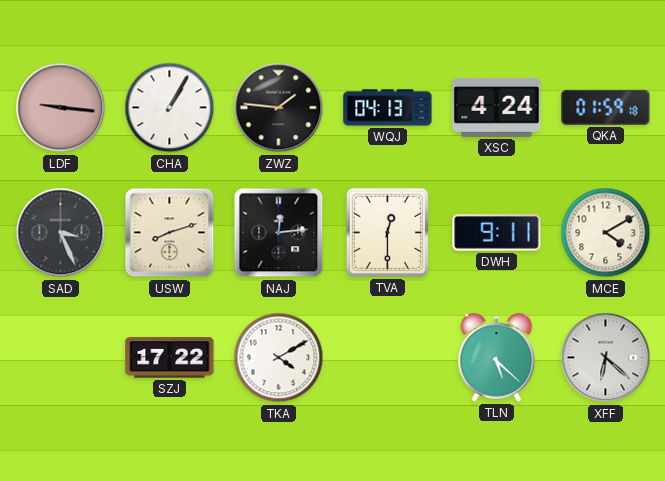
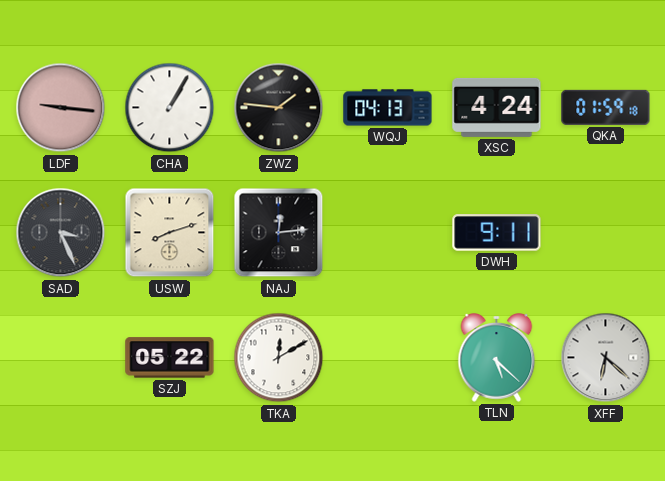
TVA: 12:30 -> none (387, 232)
MCE: 4:10 -> none (606, 233)
SZJ: 17:22 -> 05:22 (170, 358)
TKA: 4:10 -> 12:10 (279, 358)
